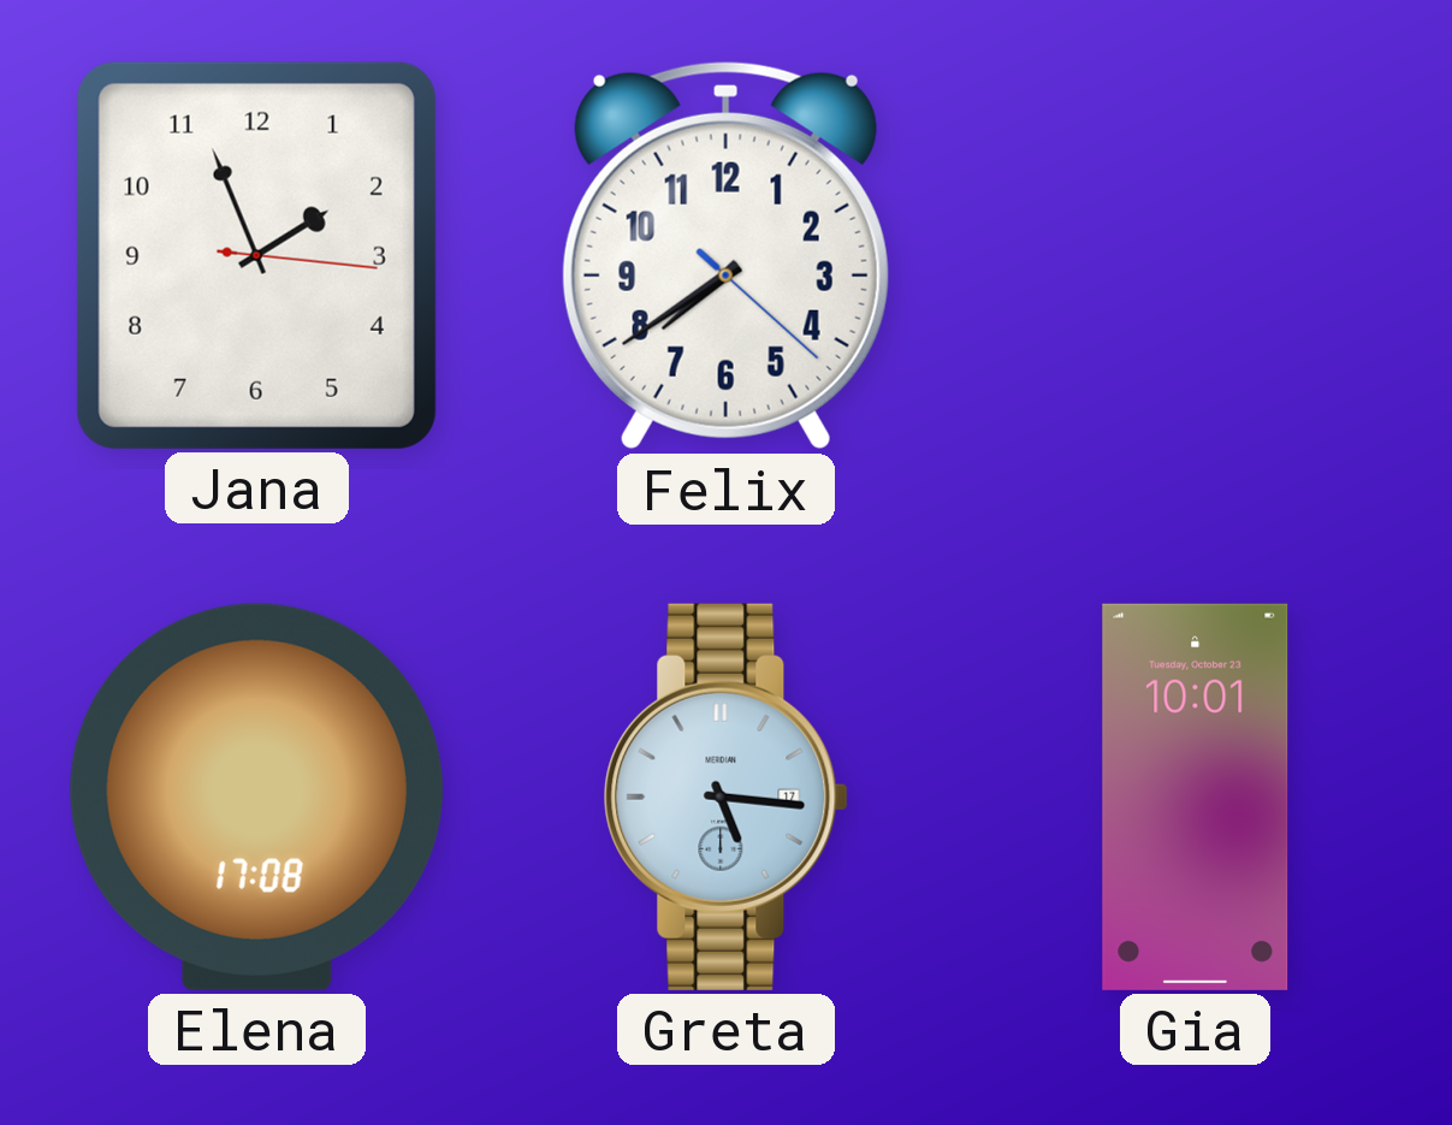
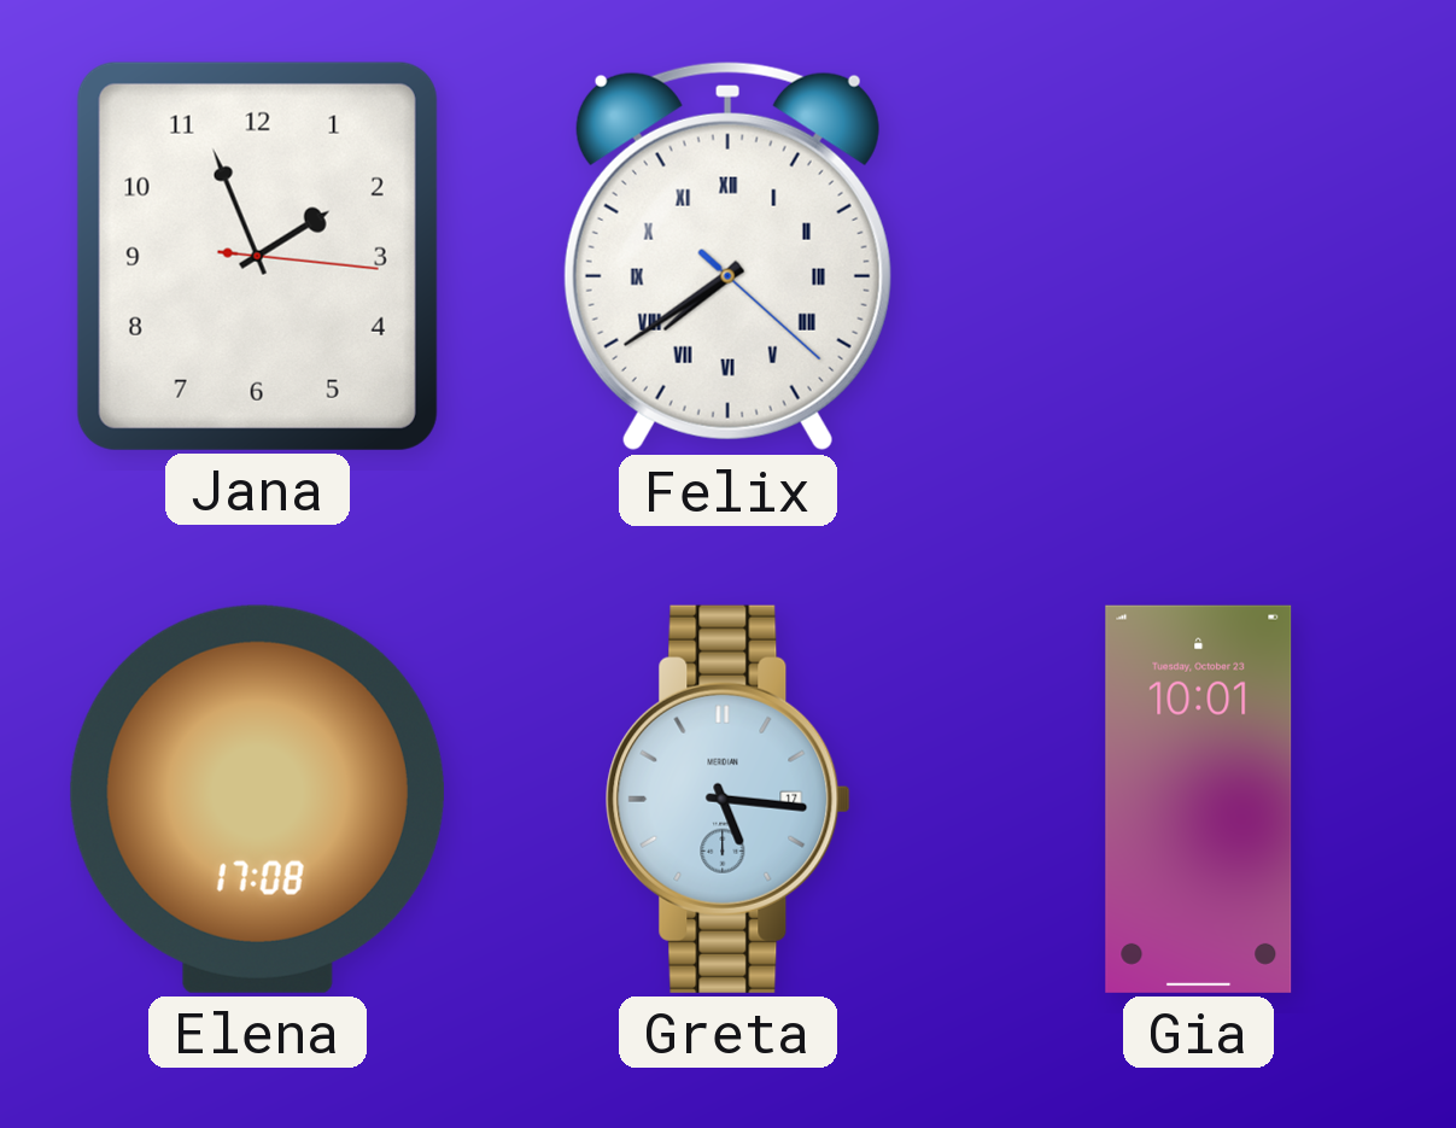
Felix numerals: Arabic -> Roman (727, 256)
